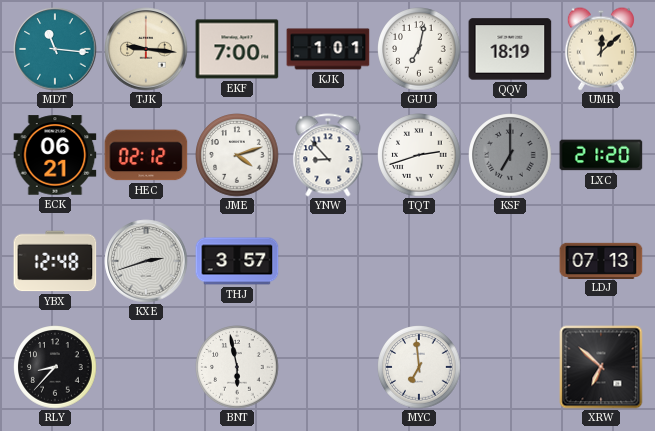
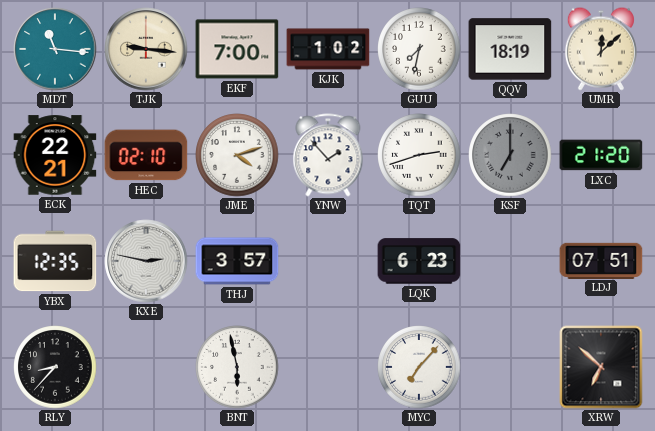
KJK: 1:01 -> 1:02 (328, 49)
GUU: 7:02 -> 7:32 (419, 49)
ECK: 06:21 -> 22:21 (55, 155)
HEC: 02:12 -> 02:10 (146, 155)
YNW: 8:53 -> 1:53 (328, 155)
YBX: 12:48 -> 12:35 (55, 261)
KXE: 2:42 -> 2:47 (146, 261)
LQK: none -> 6:23 (419, 261)
LDJ: 07:13 -> 07:51 (601, 260)
MYC: 6:59 -> 7:07 (419, 367)
